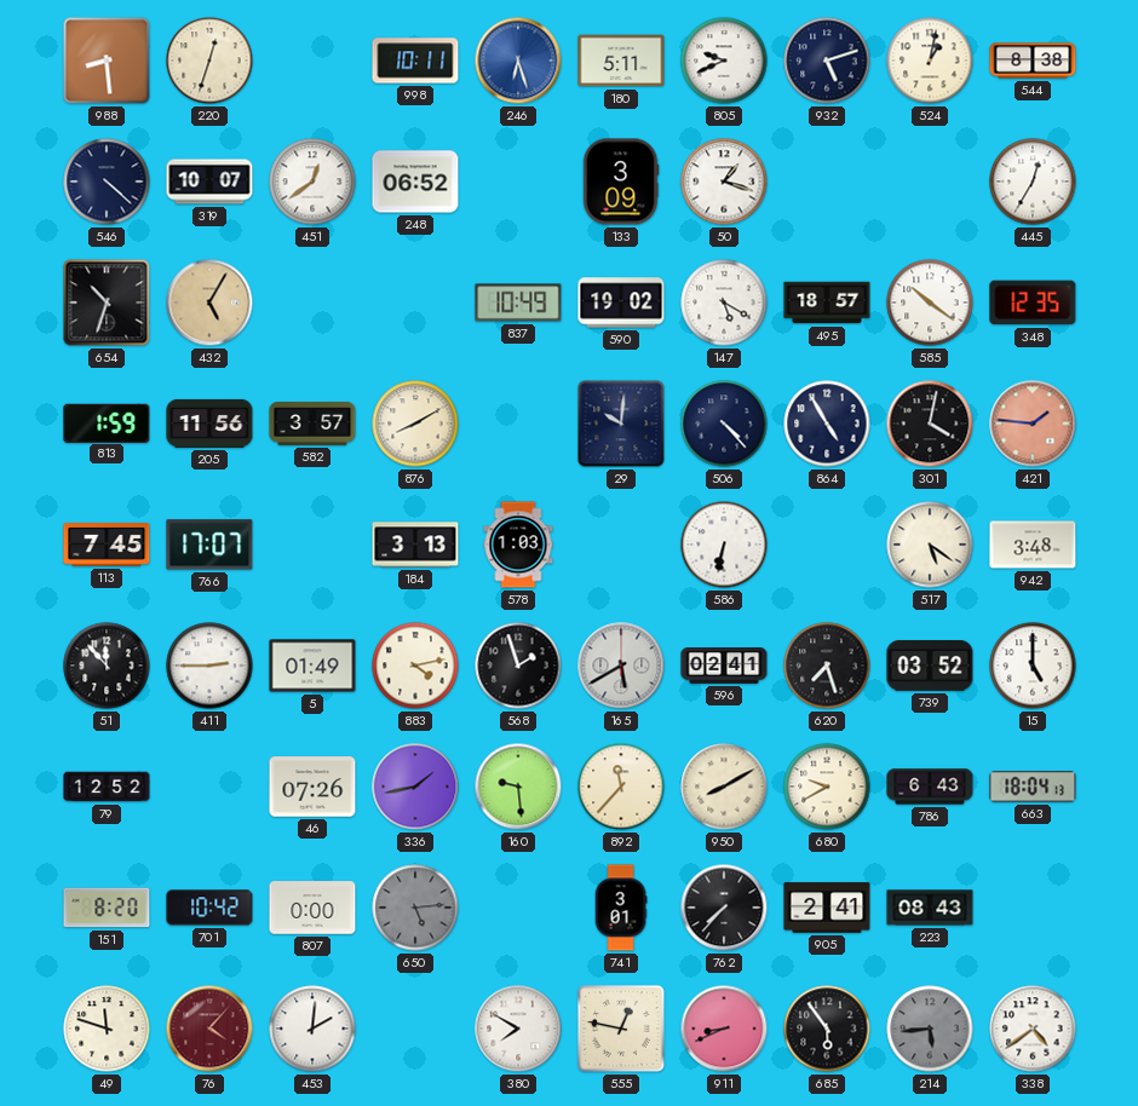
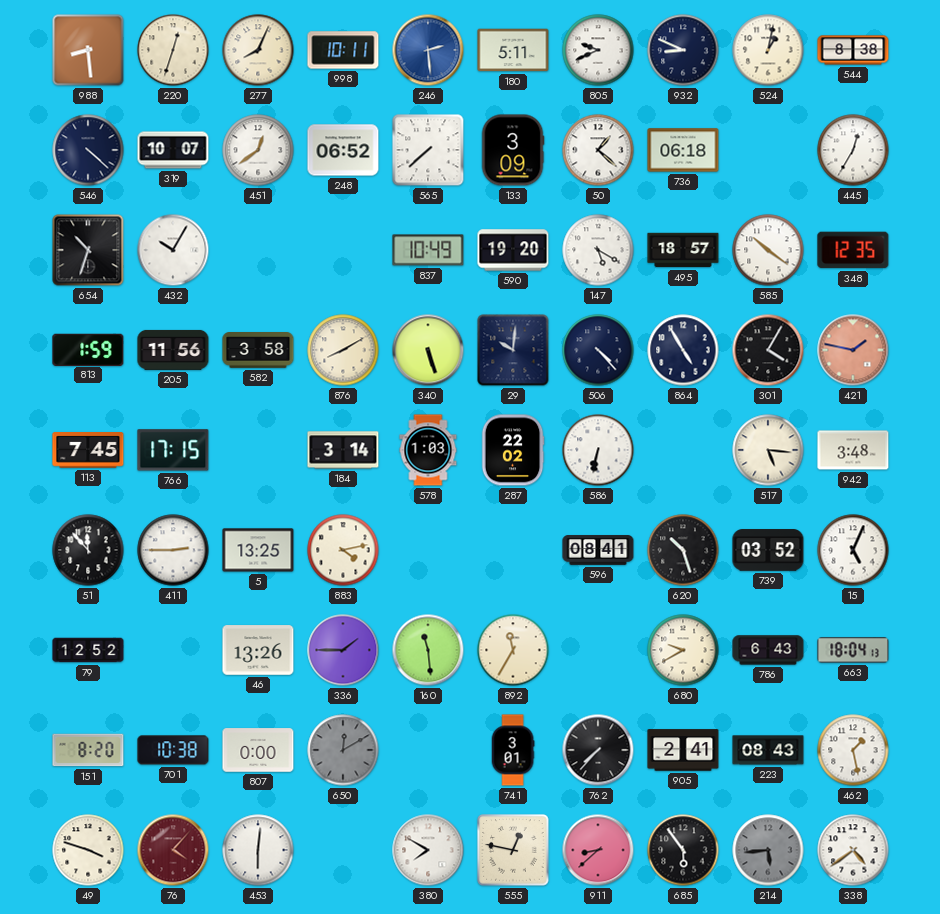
277: none -> 8:04 (258, 50)
246: 6:27 -> 2:29 (428, 50)
932: 5:12 -> 8:49 (683, 50)
565: none -> 7:38 (428, 150)
50: 1:18 -> 1:22 (598, 150)
736: none -> 06:18 (683, 150)
432: 5:05 -> 10:05 (173, 250)
432 dial: champagne -> white (173, 250)
590: 19:02 -> 19:20 (513, 250)
582: 3:57 -> 3:58 (258, 350)
340: none -> 5:27 (428, 350)
301: 4:02 -> 4:05 (768, 350)
421: 1:46 -> 1:47 (853, 350)
766: 17:07 -> 17:15 (173, 450)
184: 3:13 -> 3:14 (343, 450)
287: none -> 22:02 (513, 450)
517: 5:21 -> 5:16 (768, 450)
5: 01:49 -> 13:25 (258, 550)
568: 1:57 -> none (518, 666)
165: 5:40 -> none (621, 666)
596: 02:41 -> 08:41 (598, 550)
620: 7:27 -> 10:27 (683, 550)
15: 5:00 -> 5:04 (853, 550)
46: 07:26 -> 13:26 (258, 650)
336: 1:43 -> 1:45 (343, 650)
160: 9:29 -> 11:29 (428, 650)
892: 11:37 -> 11:35 (513, 650)
950: 8:10 -> none (724, 787)
701: 10:42 -> 10:38 (173, 750)
650: 5:14 -> 12:10 (343, 750)
462: none -> 1:28 (853, 750)
49: 11:48 -> 3:48 (88, 850)
453: 2:01 -> 6:01 (258, 850)
911: 8:41 -> 8:38 (598, 850)
